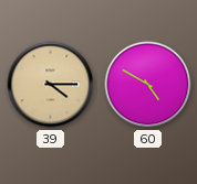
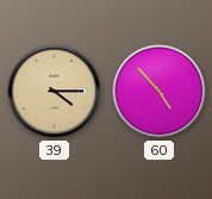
60: 4:50 -> 4:53 (160, 92)
